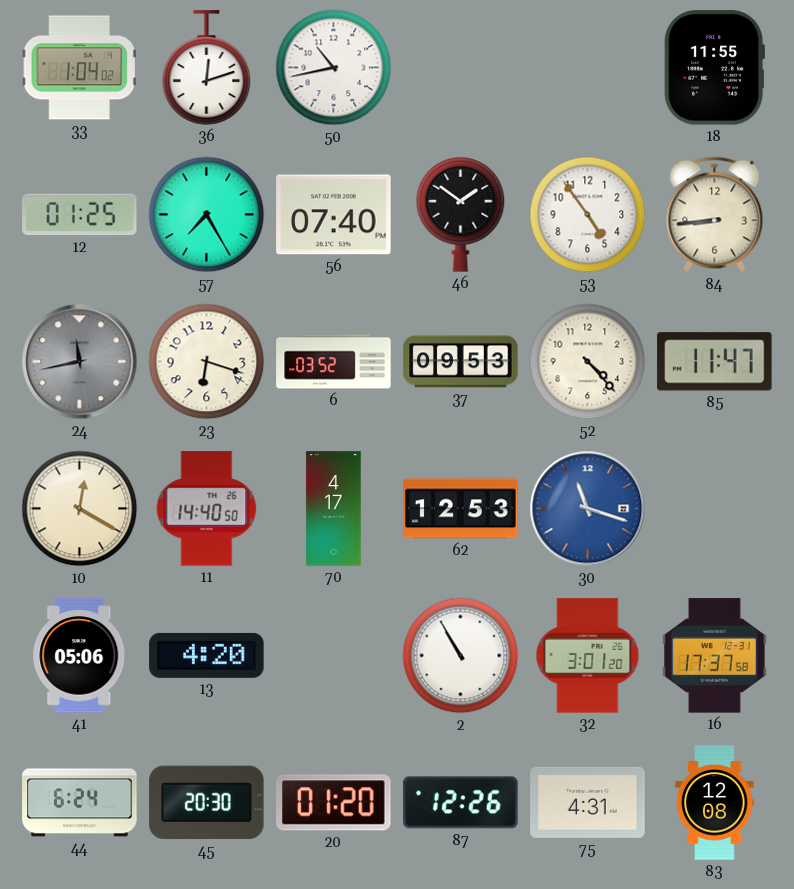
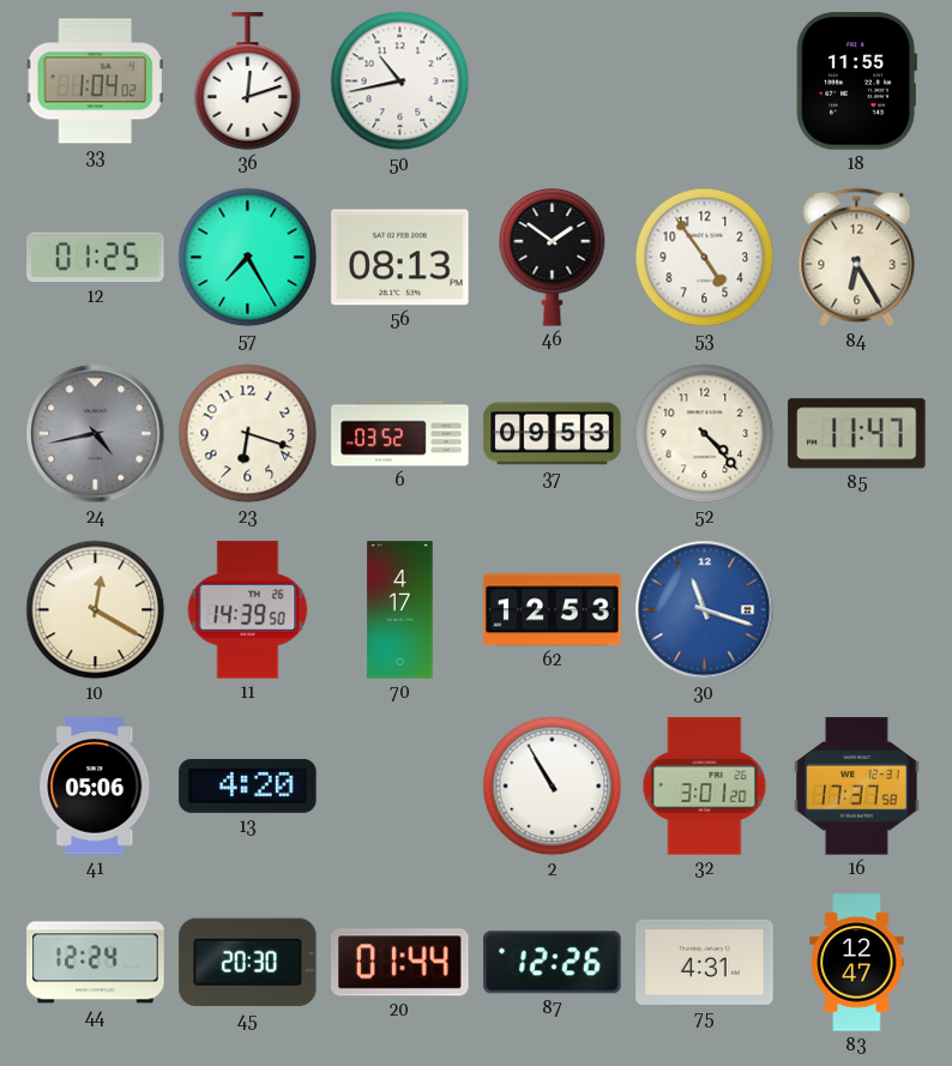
56: 07:40 -> 08:13 (400, 258)
84: 8:44 -> 6:25 (857, 258)
24: 11:43 -> 4:43 (96, 434)
11: 14:40 -> 14:39 (248, 610)
44: 6:24 -> 12:24 (96, 963)
20: 01:20 -> 01:44 (400, 963)
83: 12:08 -> 12:47 (857, 963)
